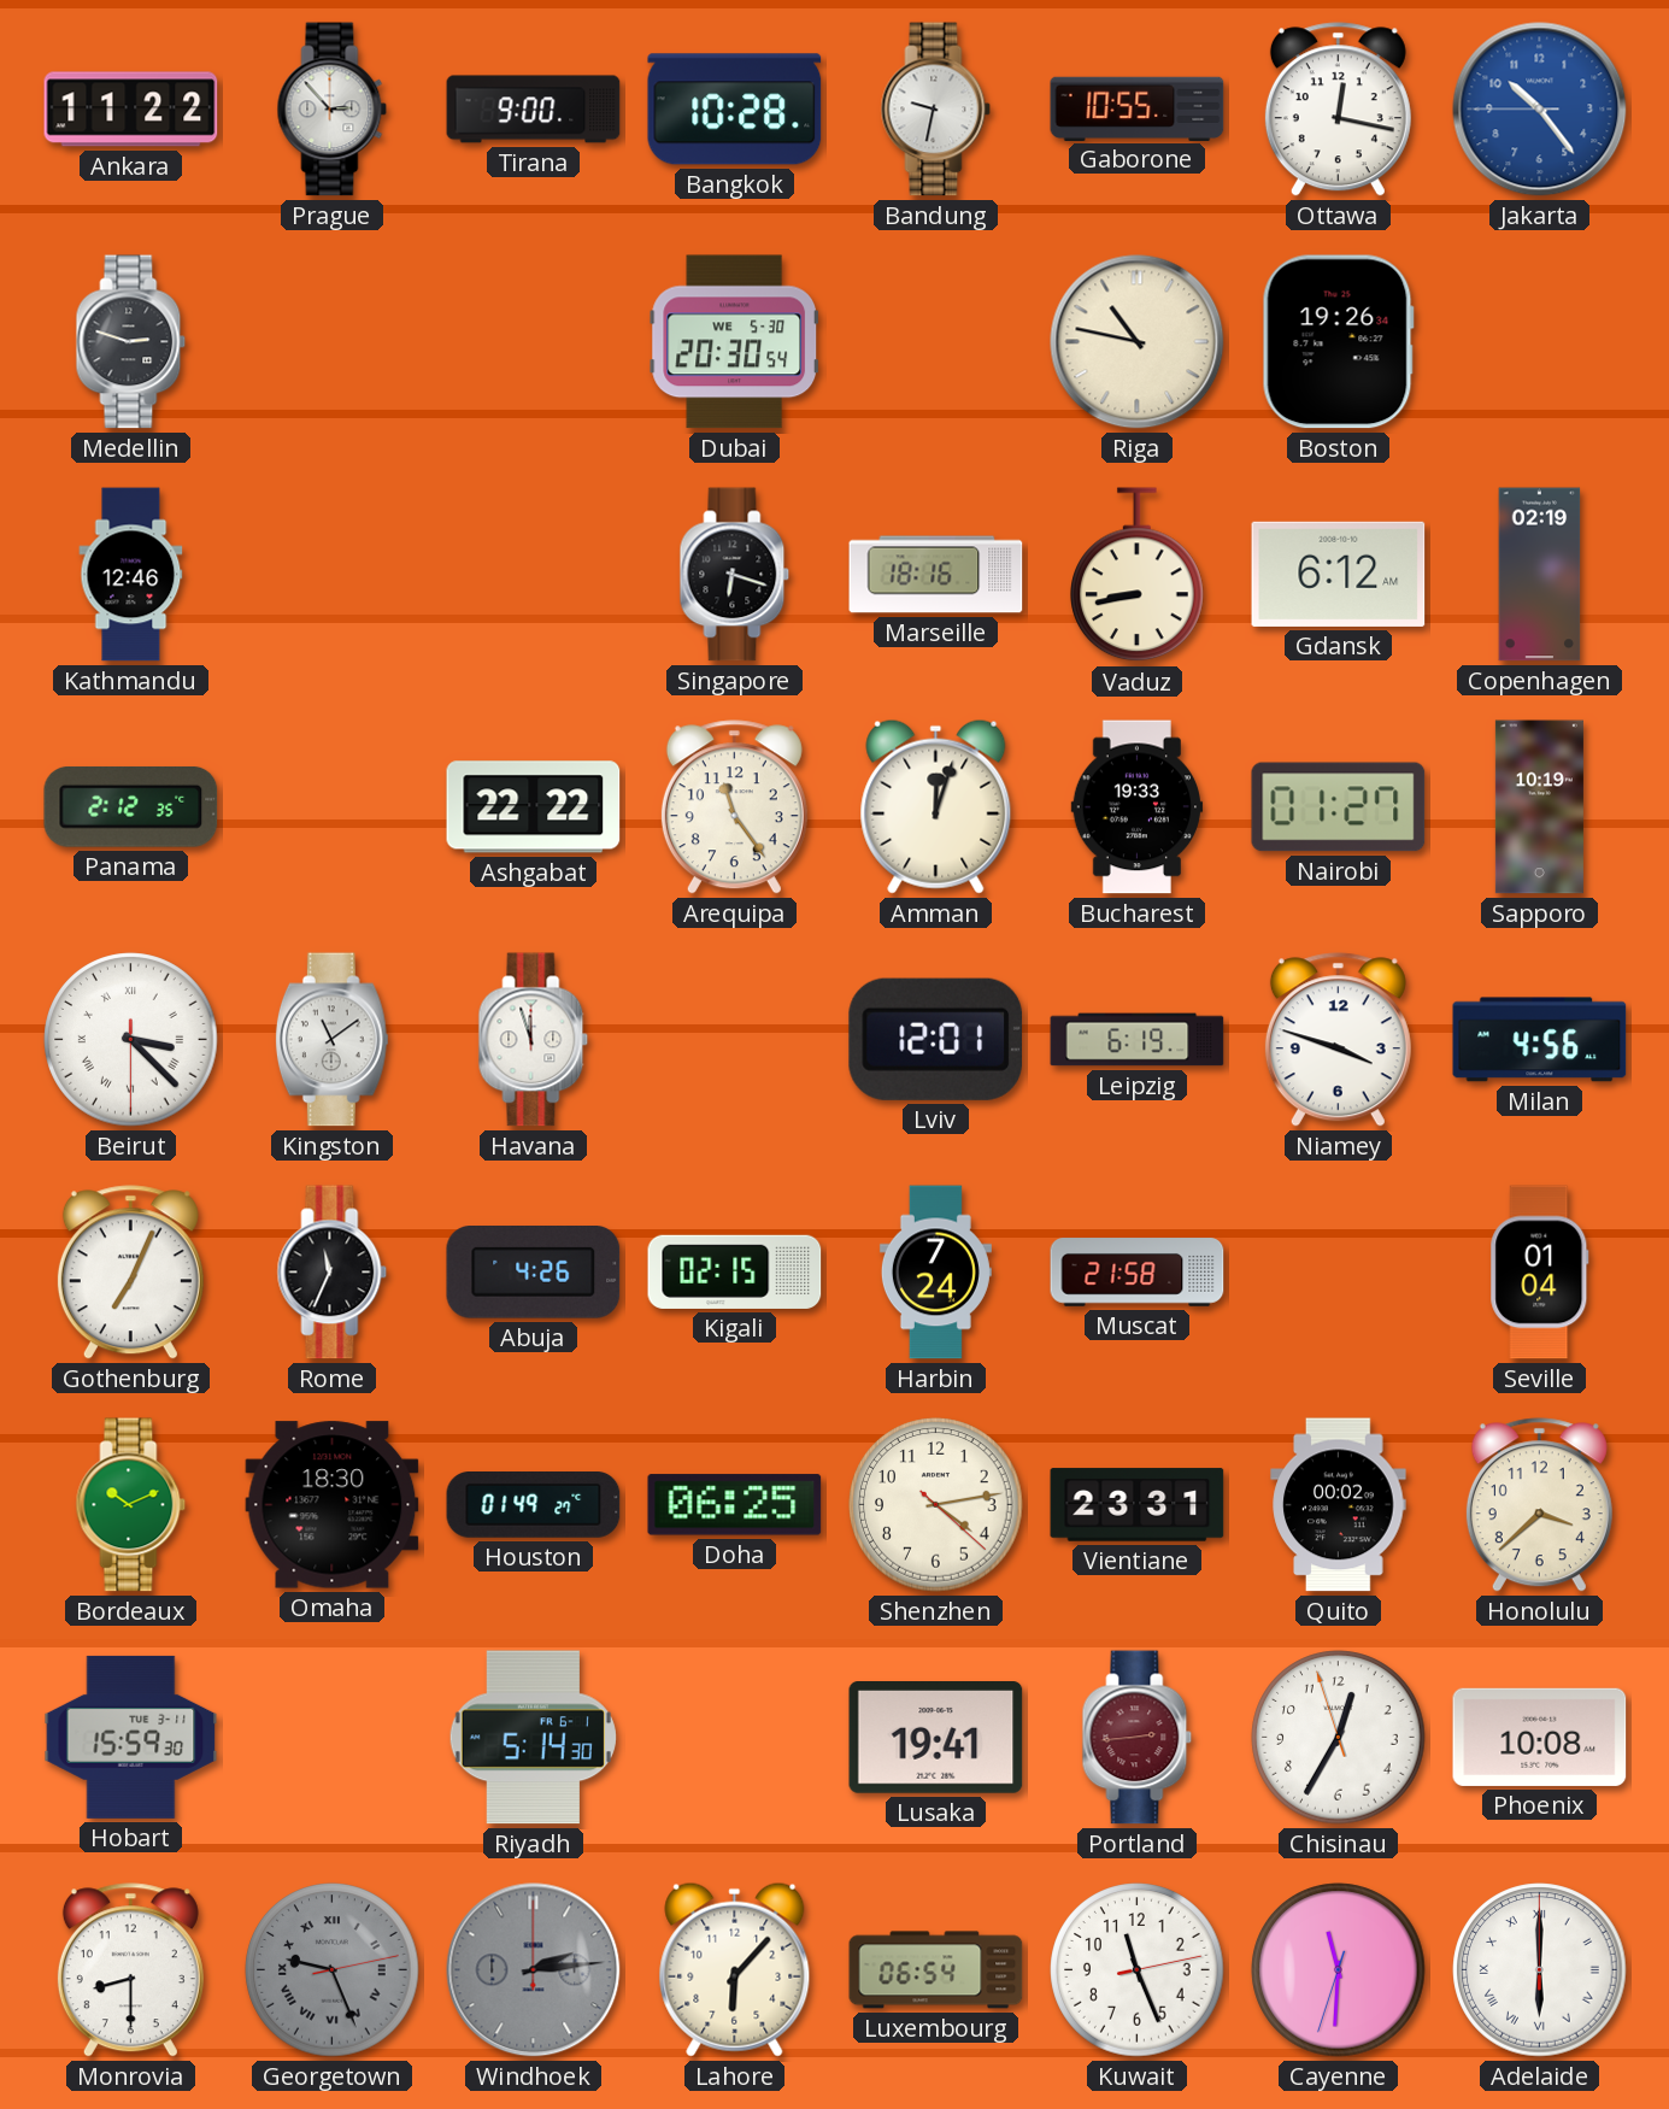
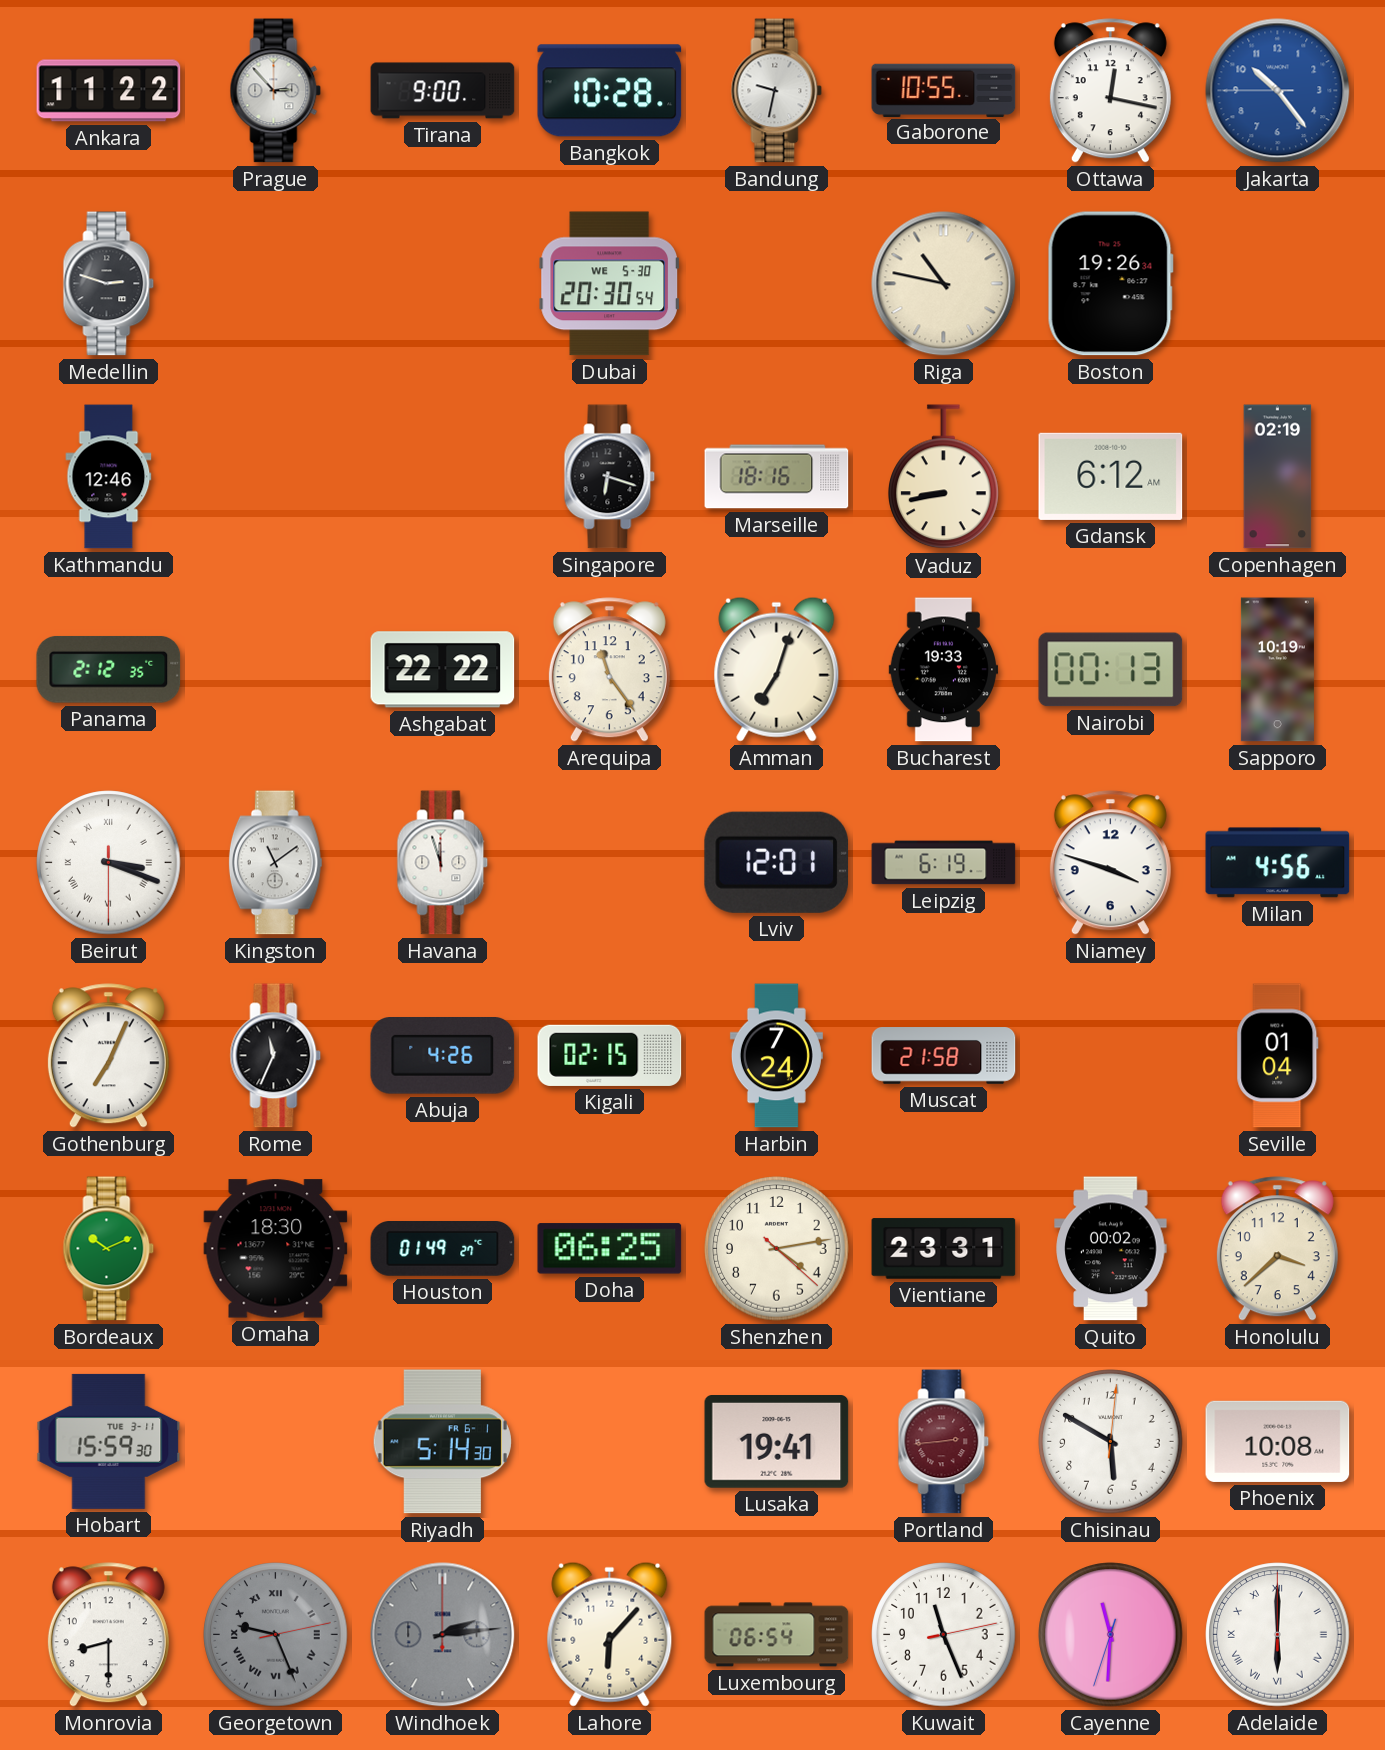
Amman: 12:03 -> 7:03 (777, 669)
Nairobi: 01:27 -> 00:13 (1111, 670)
Beirut: 3:22 -> 3:18 (109, 863)
Chisinau: 12:34 -> 5:50 (1111, 1442)
